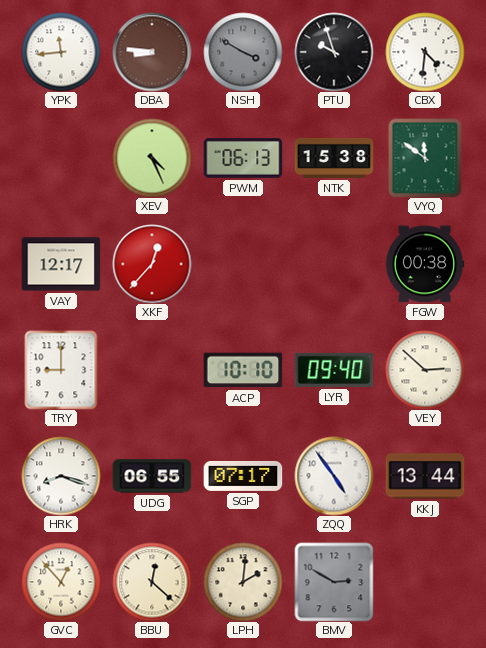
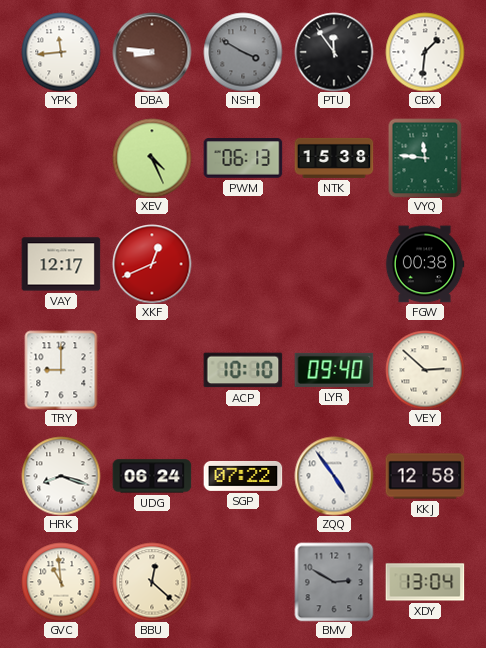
PTU: 9:57 -> 11:54 (334, 52)
CBX: 4:31 -> 1:31 (425, 52)
VYQ: 11:51 -> 11:46 (425, 158)
XKF: 12:37 -> 12:41 (152, 264)
UDG: 06:55 -> 06:24 (152, 476)
SGP: 07:17 -> 07:22 (243, 476)
KKJ: 13:44 -> 12:58 (425, 476)
GVC: 12:53 -> 10:59 (61, 582)
LPH: 2:01 -> none (243, 582)
XDY: none -> 13:04 (425, 582)
